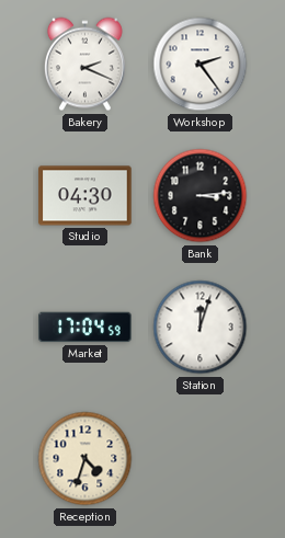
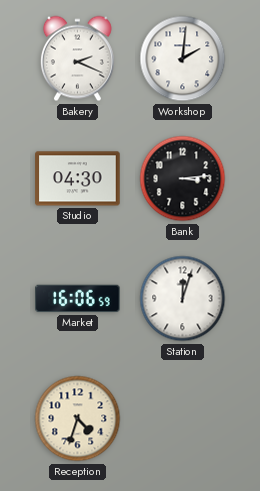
Workshop: 2:24 -> 2:01 (183, 59)
Market: 17:04 -> 16:06 (78, 299)
